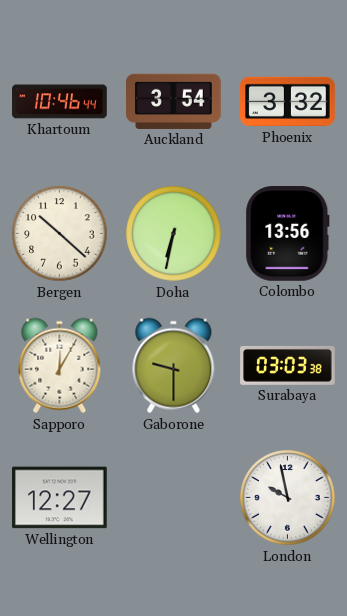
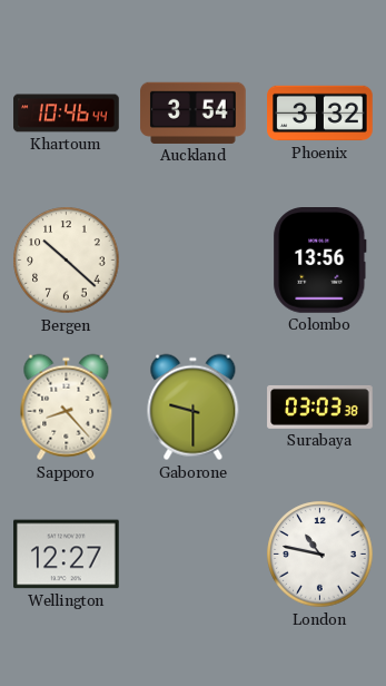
Doha: 6:32 -> none (174, 234)
Sapporo: 12:05 -> 8:23 (67, 408)
London: 9:58 -> 10:47 (320, 555)
